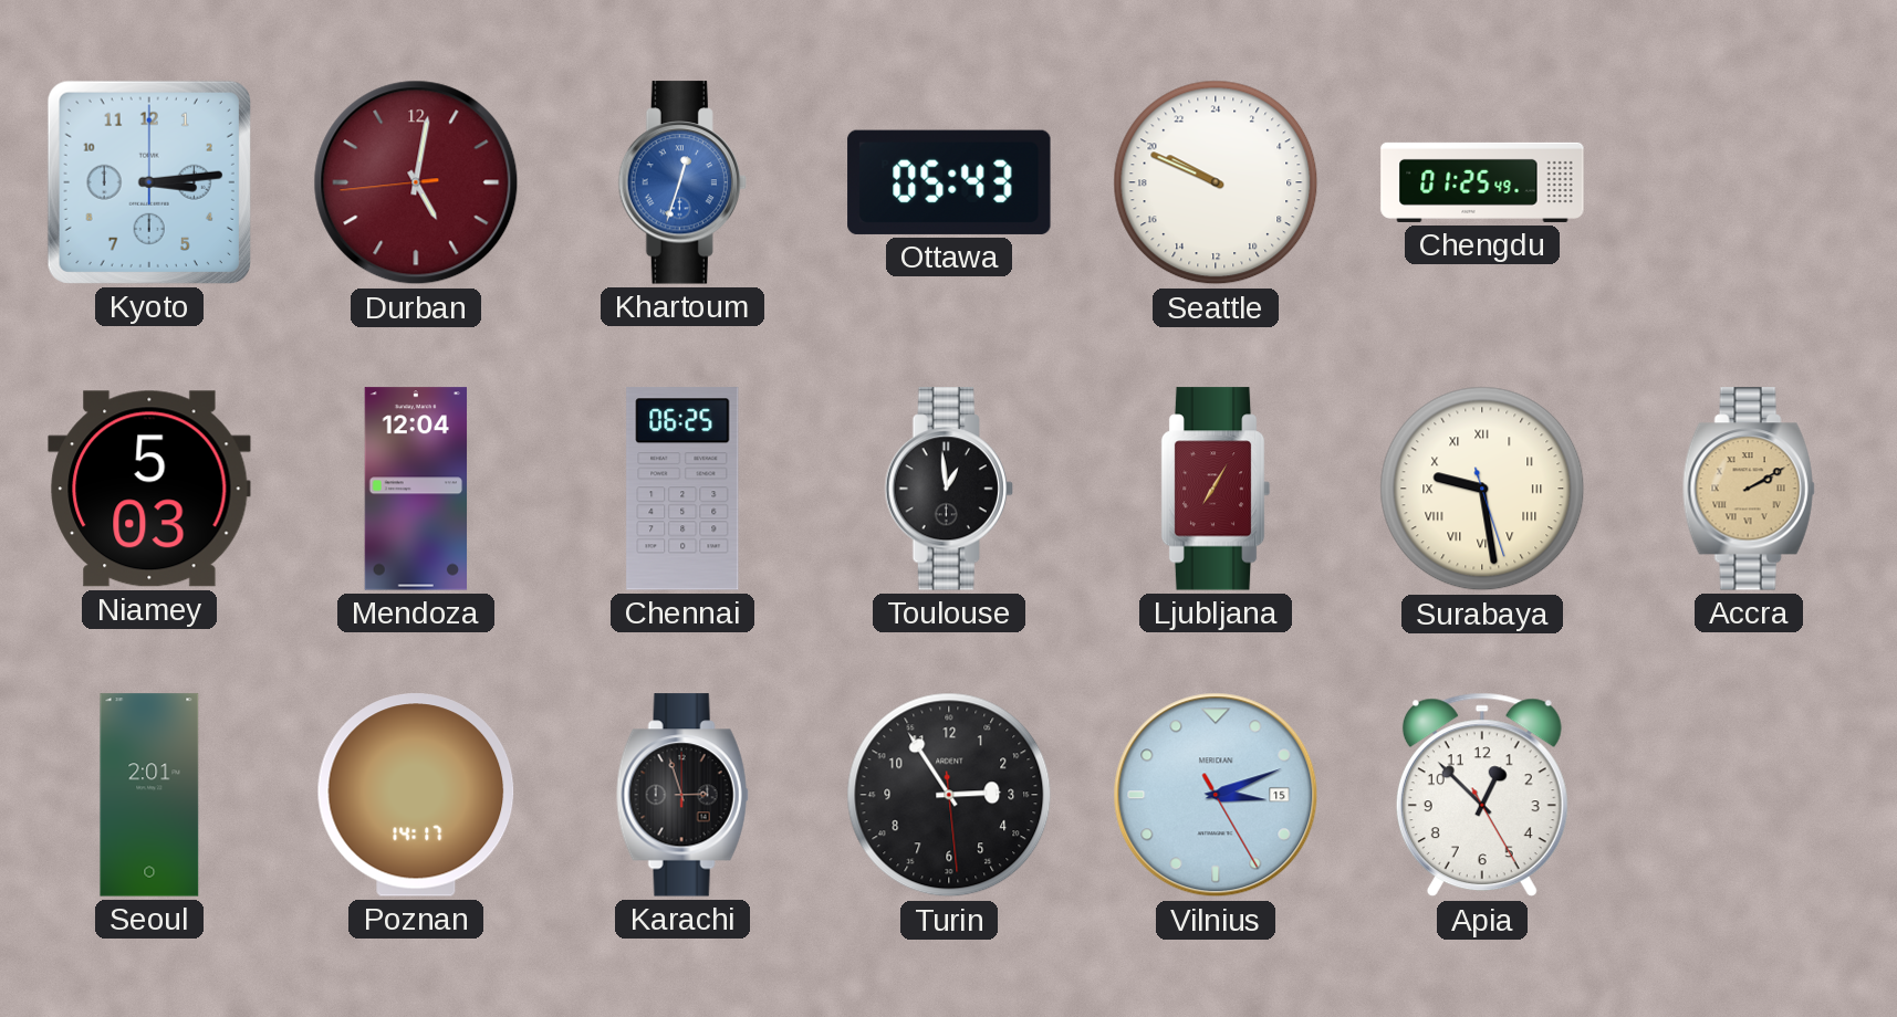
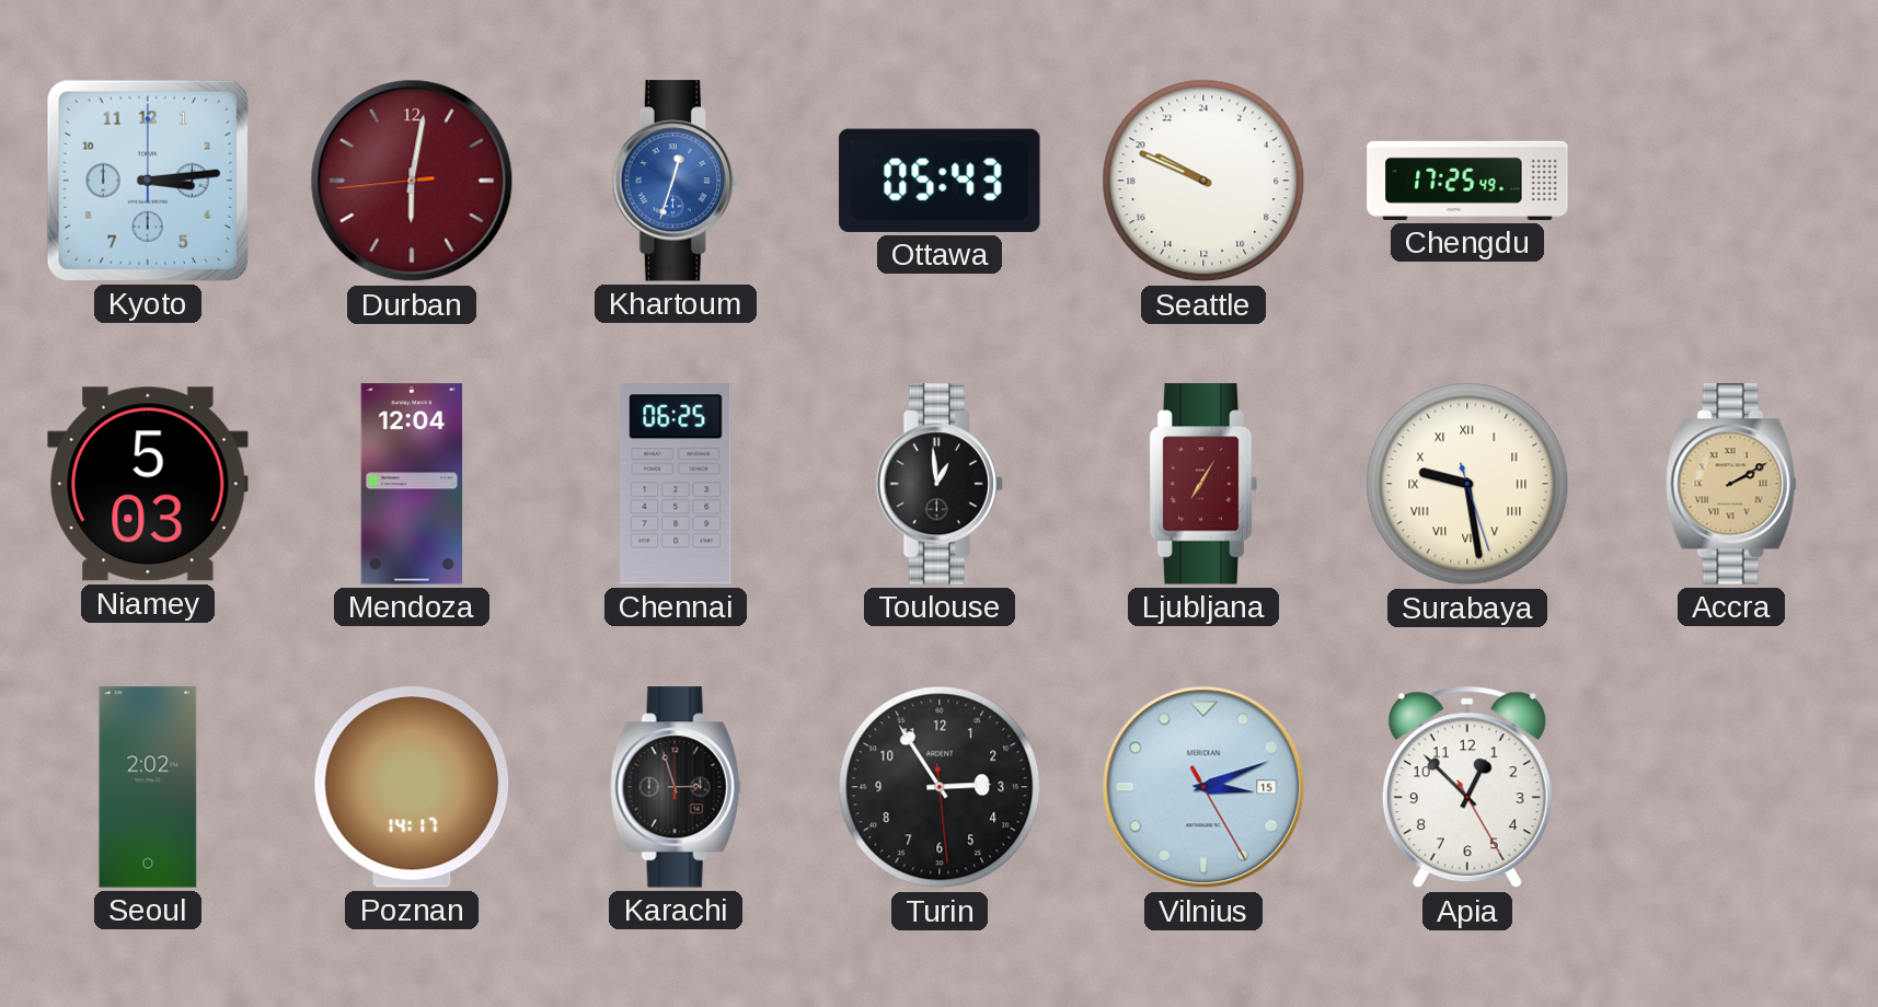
Durban: 5:01 -> 6:01 (412, 181)
Chengdu: 01:25 -> 17:25 (1467, 181)
Seoul: 2:01 -> 2:02 (148, 787)
